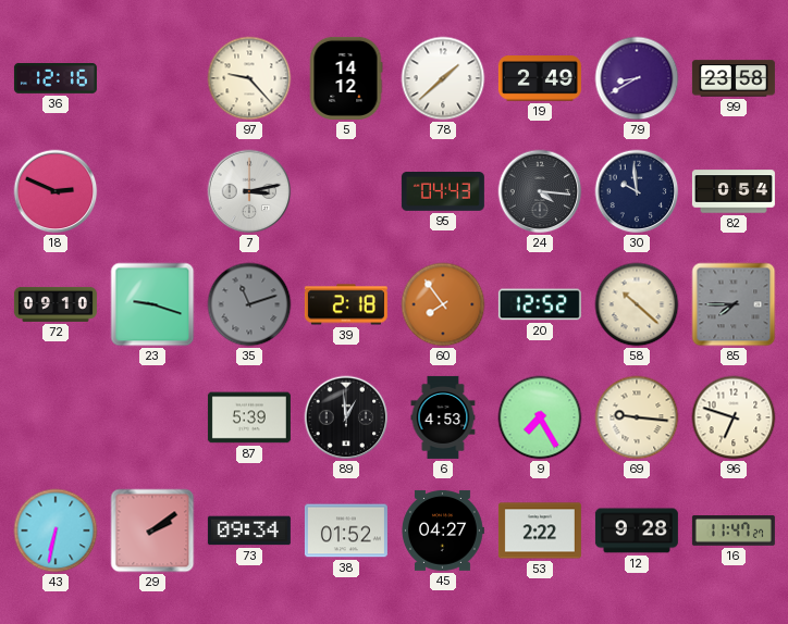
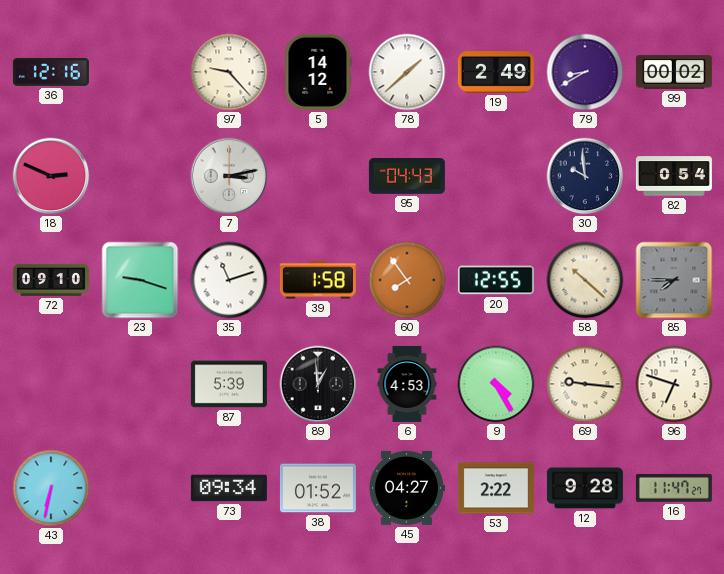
99: 23:58 -> 00:02 (674, 72)
24: 4:16 -> none (540, 191)
35 dial: grey -> white (229, 280)
39: 2:18 -> 1:58 (318, 280)
20: 12:52 -> 12:55 (496, 280)
9: 7:25 -> 4:25 (496, 384)
29: 2:09 -> none (152, 531)
